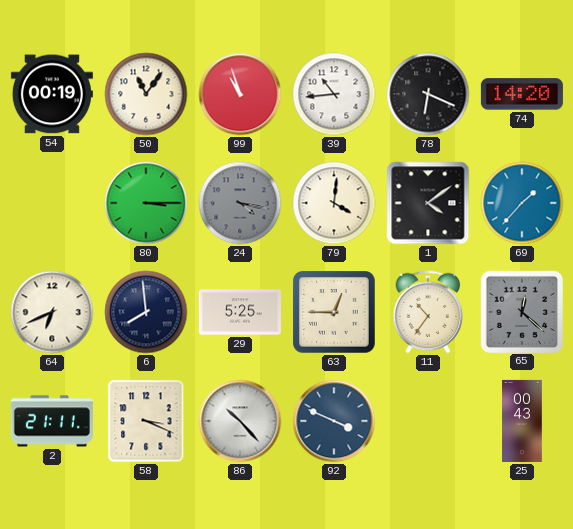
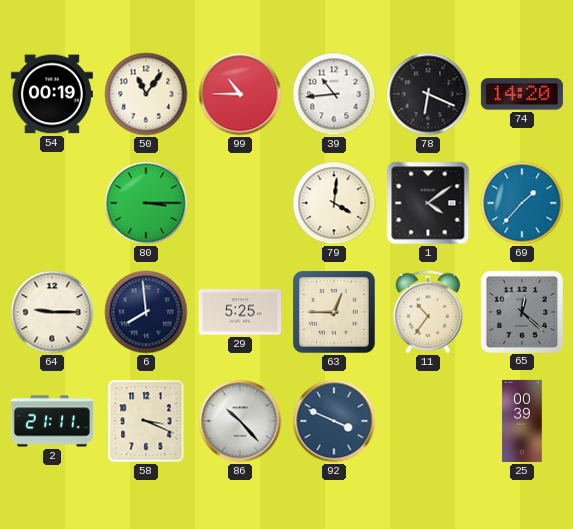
99: 10:57 -> 10:45 (240, 94)
24: 4:17 -> none (240, 203)
64: 6:41 -> 9:15 (52, 312)
25: 00:43 -> 00:39 (522, 421)
